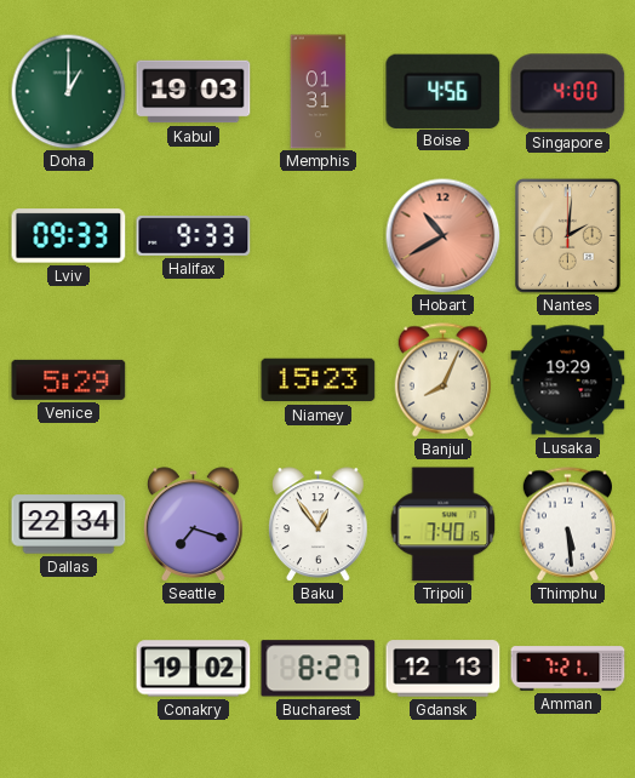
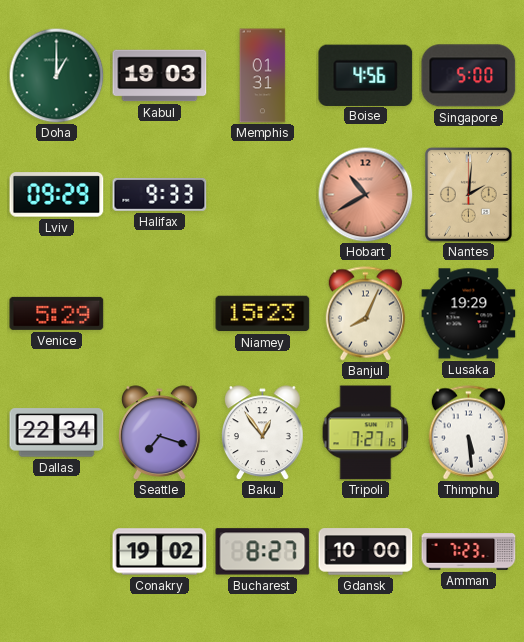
Singapore: 4:00 -> 5:00 (469, 76)
Lviv: 09:33 -> 09:29 (57, 195)
Tripoli: 7:40 -> 7:27 (366, 433)
Gdansk: 12:13 -> 10:00 (366, 552)
Amman: 7:21 -> 7:23 (469, 552)
